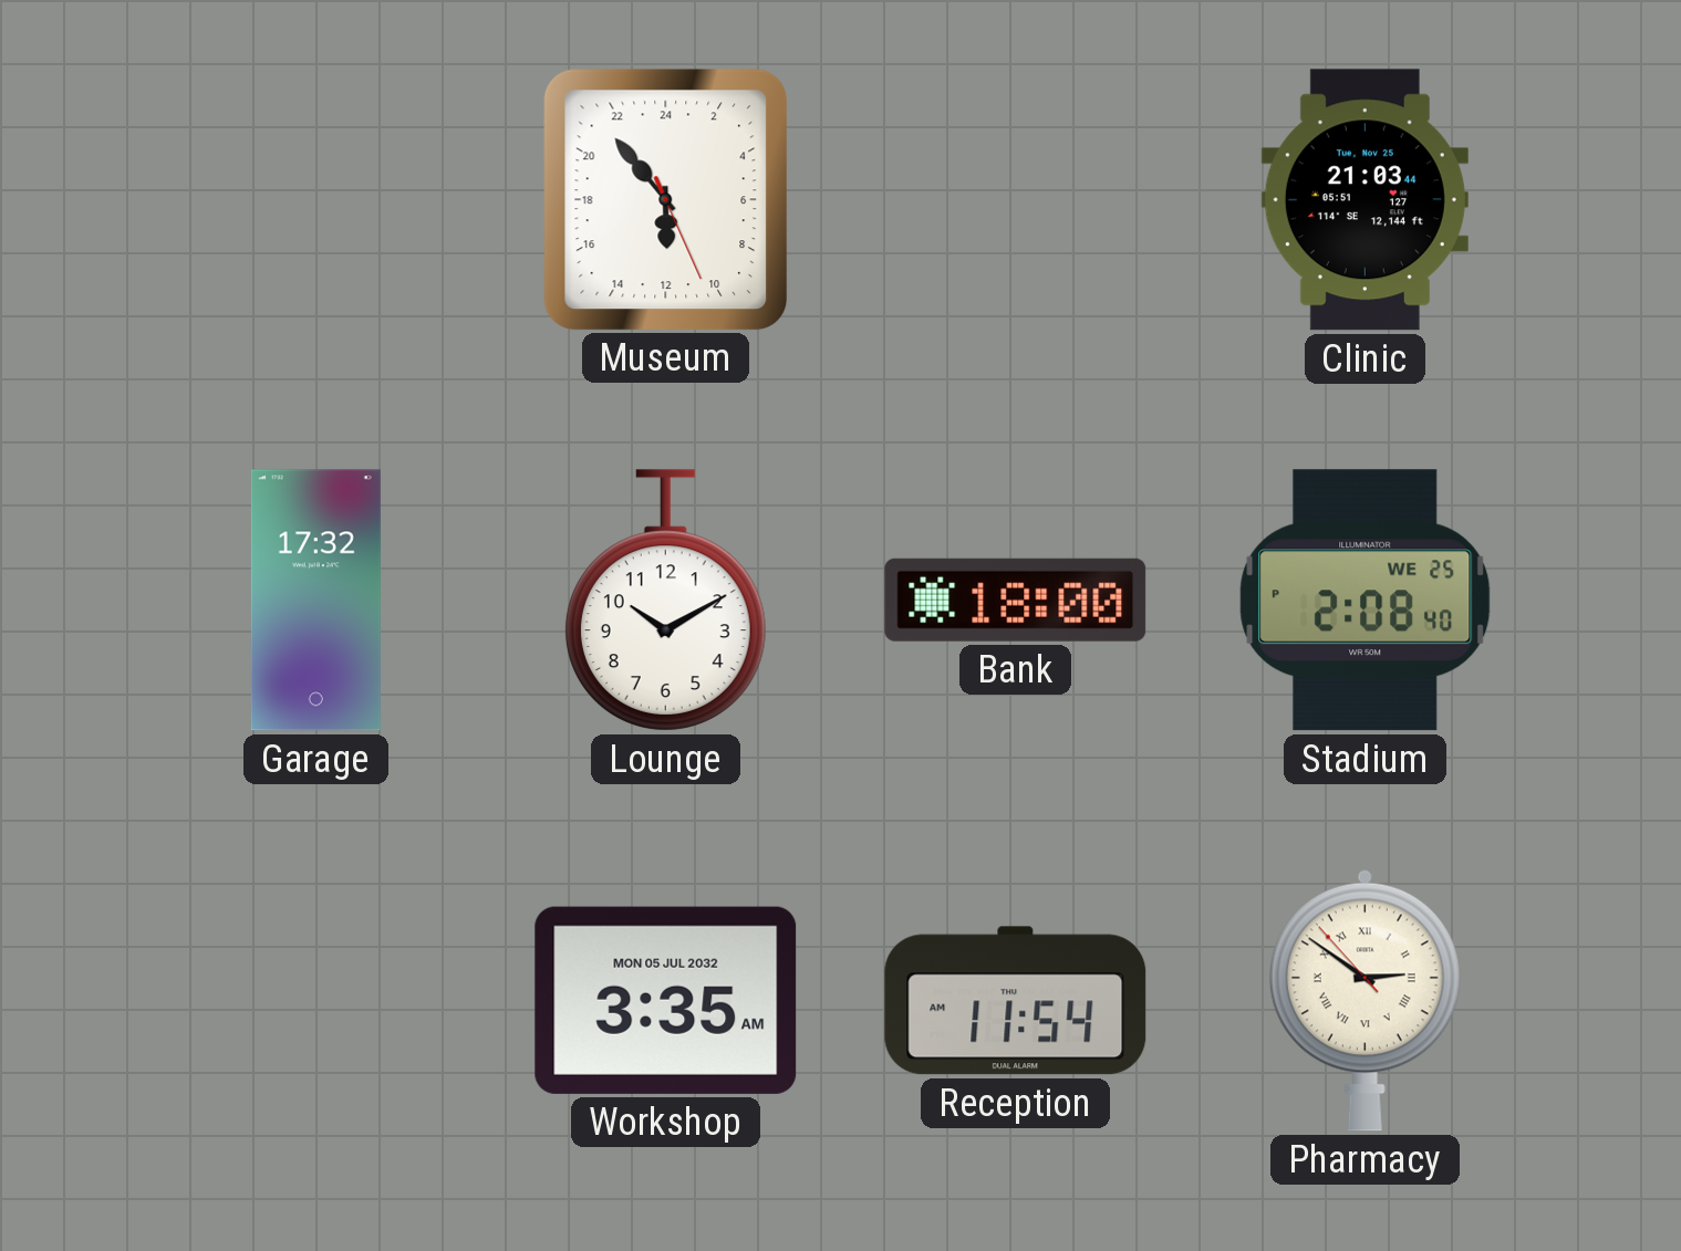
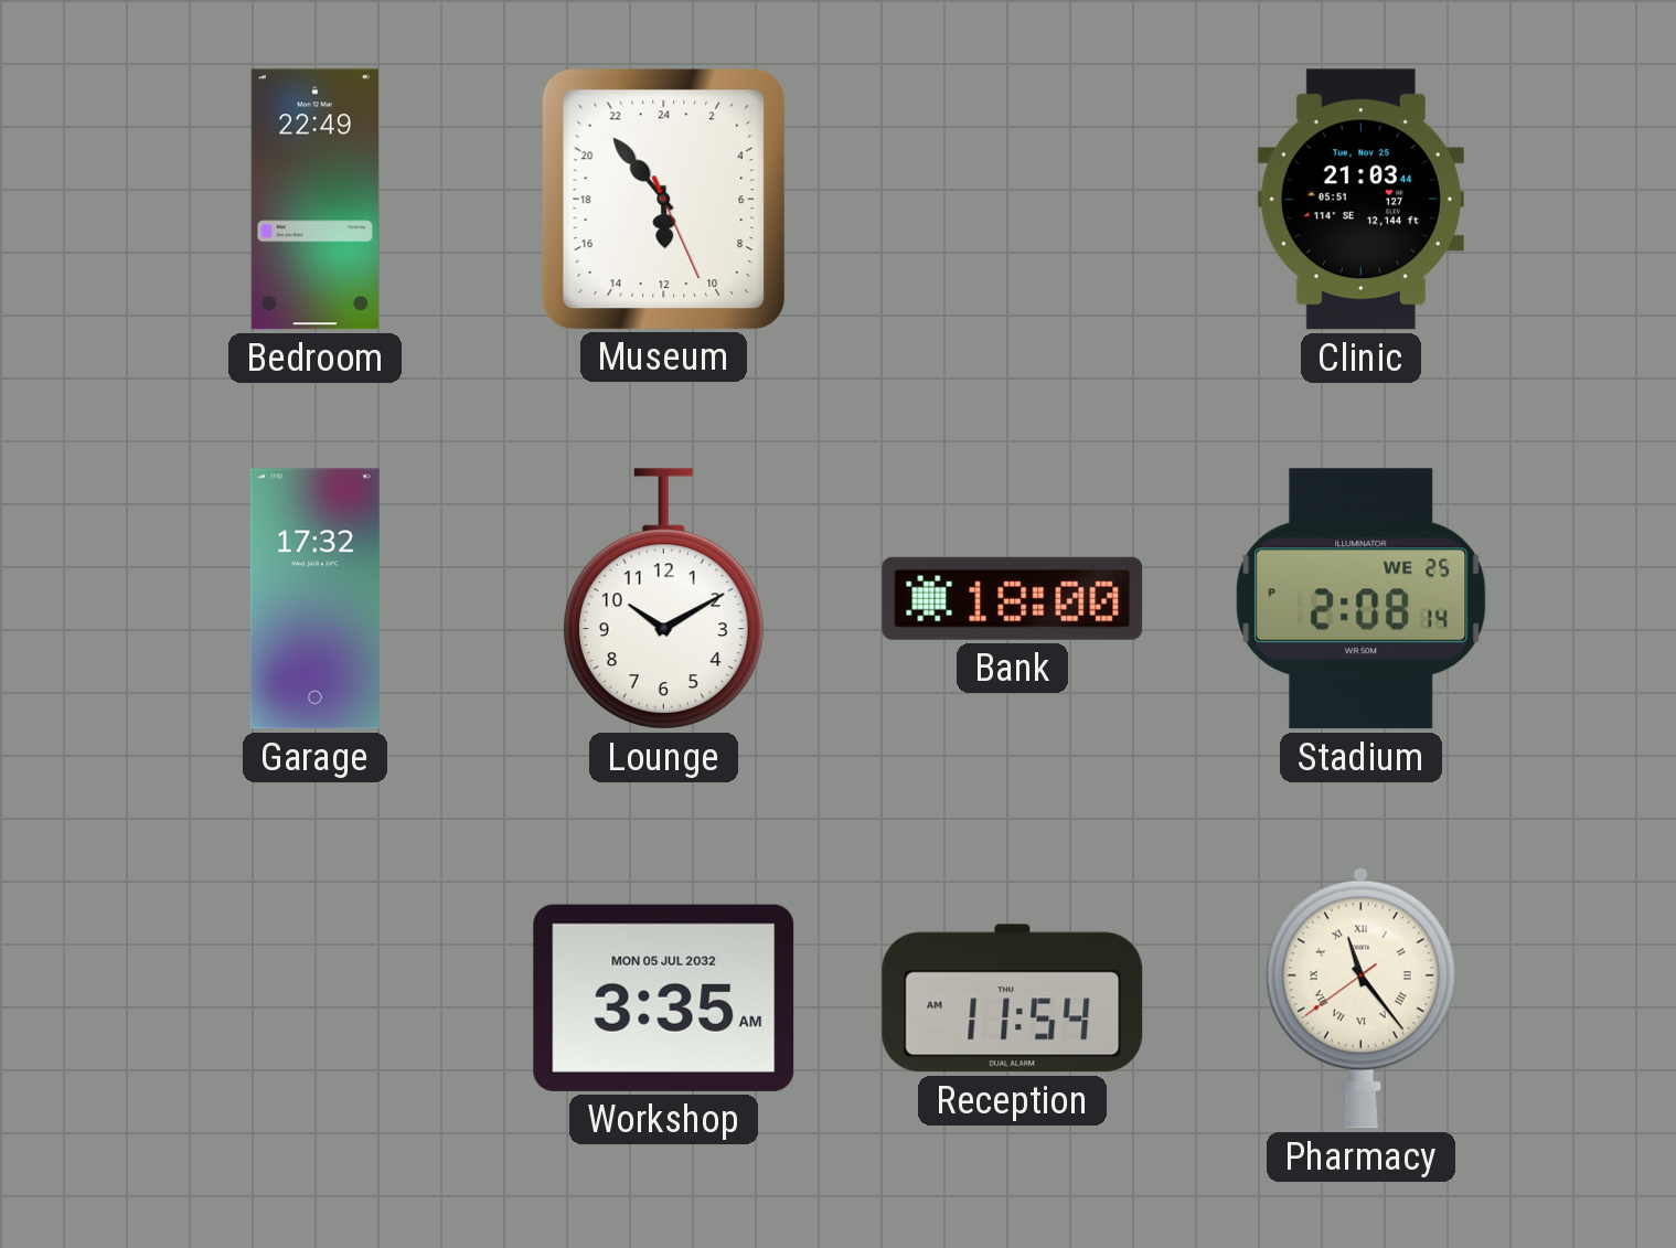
Bedroom: none -> 22:49 (314, 200)
Stadium: 2:08:40 PM -> 2:08:14 PM (1362, 599)
Pharmacy: 2:50 -> 11:23 (1360, 998)
